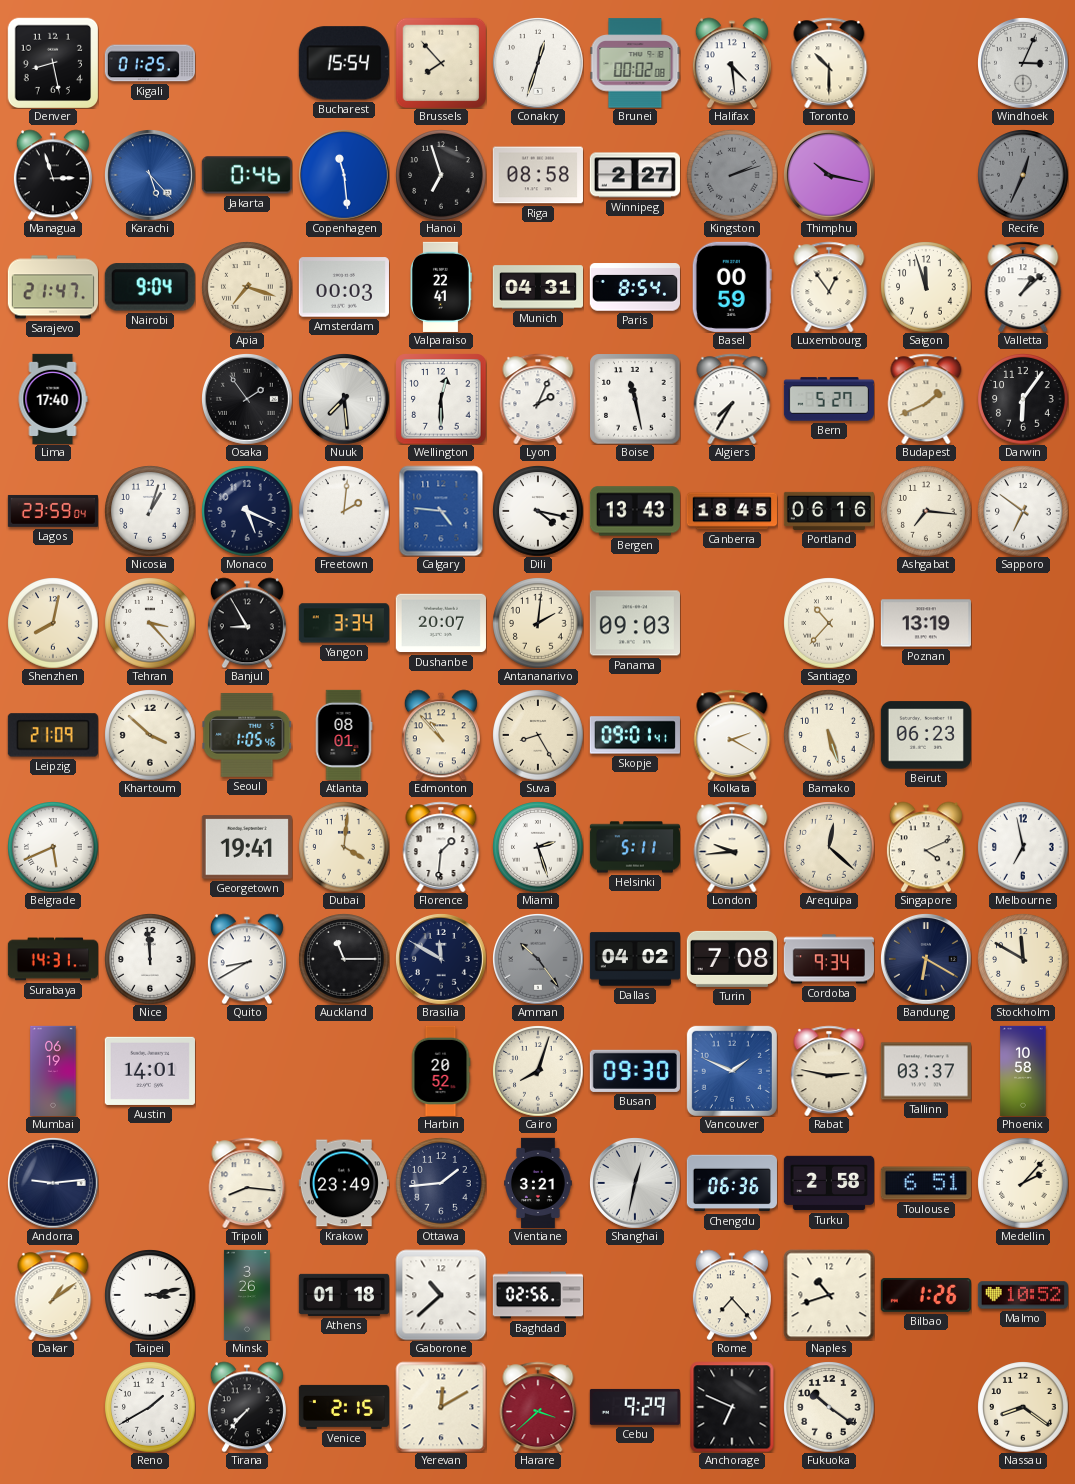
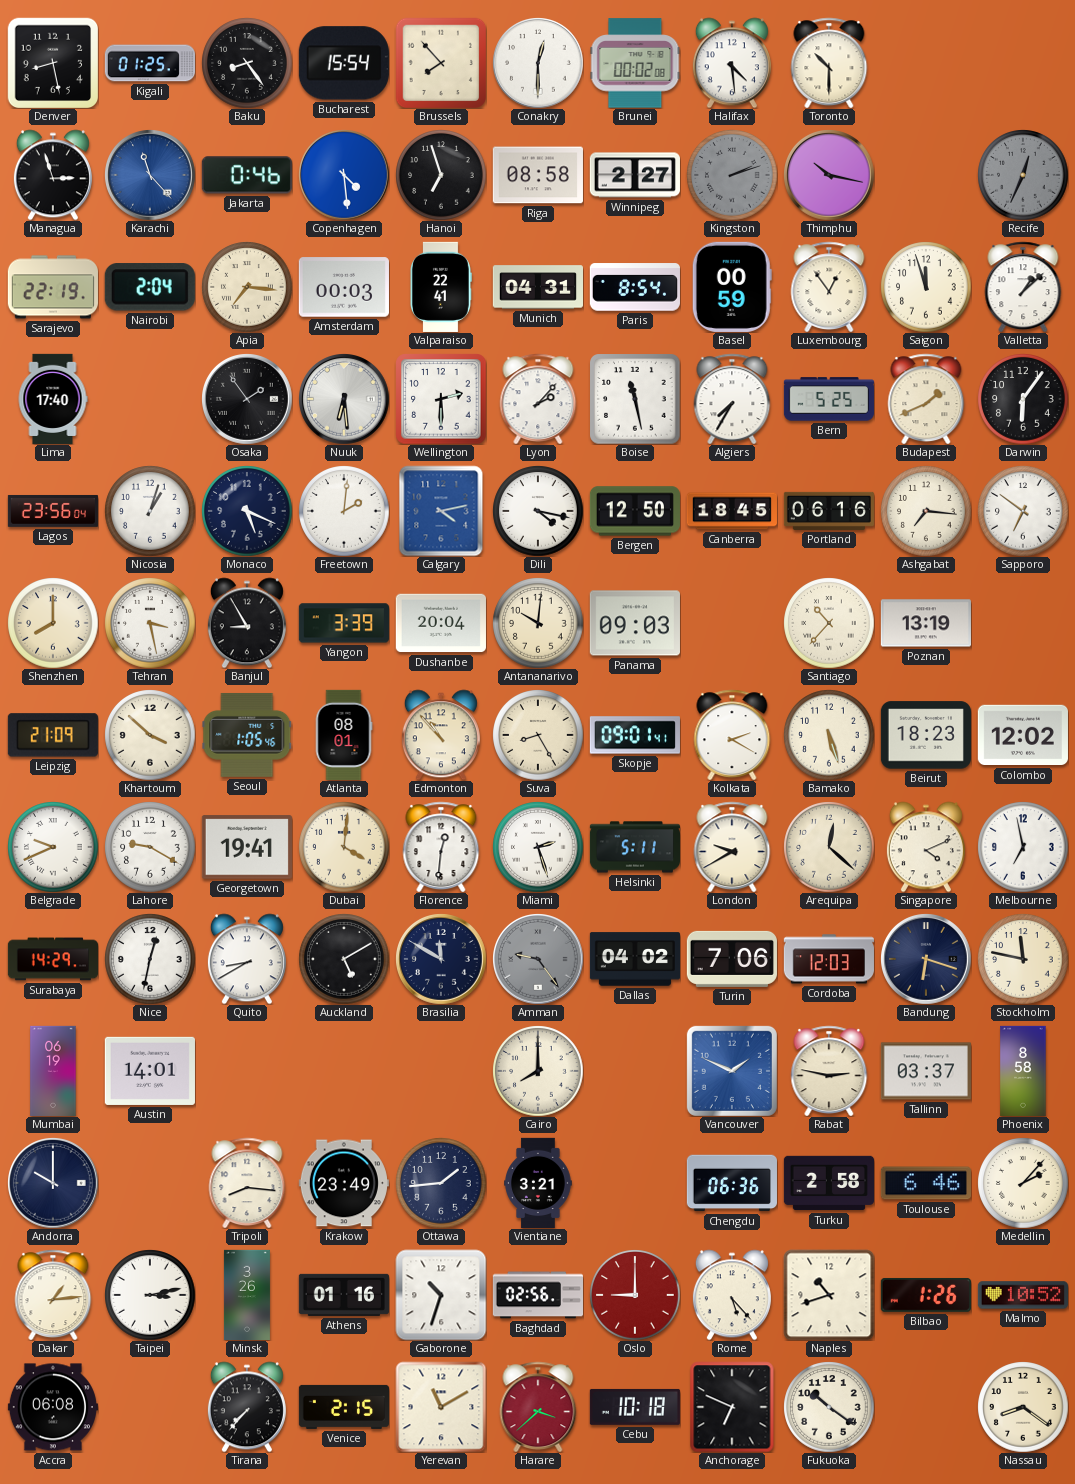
Baku: none -> 8:24 (247, 63)
Conakry: 12:33 -> 12:30 (538, 63)
Windhoek: 3:04 -> none (1023, 63)
Karachi: 5:23 -> 11:23 (150, 175)
Copenhagen: 11:29 -> 4:29 (344, 175)
Sarajevo: 21:47 -> 22:19 (53, 287)
Nairobi: 9:04 -> 2:04 (150, 287)
Apia: 7:18 -> 7:16 (247, 287)
Nuuk: 7:29 -> 6:29 (344, 399)
Wellington: 12:30 -> 2:30 (441, 399)
Lyon: 2:04 -> 2:07 (538, 399)
Bern: 5:27 -> 5:25 (829, 399)
Lagos: 23:59 -> 23:56 (53, 511)
Calgary: 4:46 -> 4:13 (441, 511)
Bergen: 13:43 -> 12:50 (635, 511)
Shenzhen: 8:02 -> 8:00 (53, 623)
Tehran: 3:23 -> 3:28 (150, 623)
Yangon: 3:34 -> 3:39 (344, 623)
Dushanbe: 20:07 -> 20:04 (441, 623)
Antananarivo: 2:01 -> 10:01 (538, 623)
Beirut: 06:23 -> 18:23 (926, 735)
Colombo: none -> 12:02 (1023, 735)
Belgrade: 5:41 -> 9:41 (53, 847)
Lahore: none -> 9:20 (150, 847)
Florence: 1:31 -> 12:31 (441, 847)
London: 9:44 -> 9:40 (732, 847)
Surabaya: 14:31 -> 14:29 (52, 959)
Nice: 11:59 -> 12:32 (150, 959)
Auckland: 11:15 -> 5:10 (344, 959)
Amman: 10:24 -> 9:24 (538, 959)
Turin: 7:08 -> 7:06 (732, 959)
Cordoba: 9:34 -> 12:03 (829, 959)
Bandung: 6:20 -> 6:18 (926, 959)
Stockholm: 11:50 -> 11:47 (1023, 959)
Harbin: 20:52 -> none (441, 1071)
Cairo: 8:03 -> 8:00 (538, 1071)
Busan: 09:30 -> none (635, 1071)
Phoenix: 10:58 -> 8:58 (1023, 1070)
Andorra: 9:14 -> 10:00 (53, 1183)
Shanghai: 12:32 -> none (635, 1183)
Toulouse: 6:51 -> 6:46 (926, 1183)
Dakar: 1:09 -> 1:14 (53, 1295)
Athens: 01:18 -> 01:16 (344, 1295)
Gaborone: 10:38 -> 10:33 (441, 1295)
Oslo: none -> 9:00 (635, 1295)
Rome: 7:23 -> 5:23 (732, 1295)
Accra: none -> 06:08 (53, 1407)
Reno: 1:40 -> none (150, 1407)
Yerevan: 12:10 -> 11:10 (441, 1407)
Cebu: 9:29 -> 10:18 (635, 1407)
